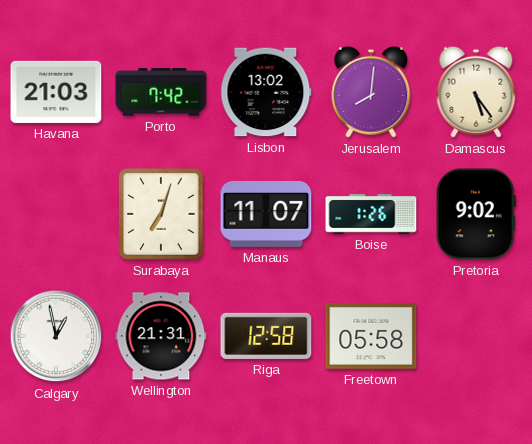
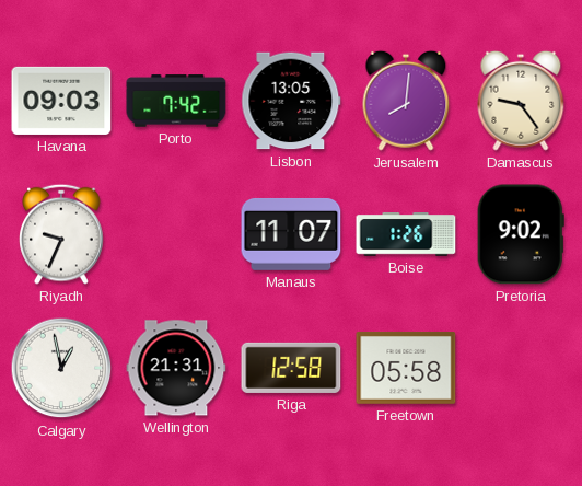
Havana: 21:03 -> 09:03 (61, 101)
Lisbon: 13:02 -> 13:05 (291, 101)
Damascus: 5:24 -> 9:24 (521, 101)
Riyadh: none -> 9:34 (61, 234)
Surabaya: 7:03 -> none (161, 214)
